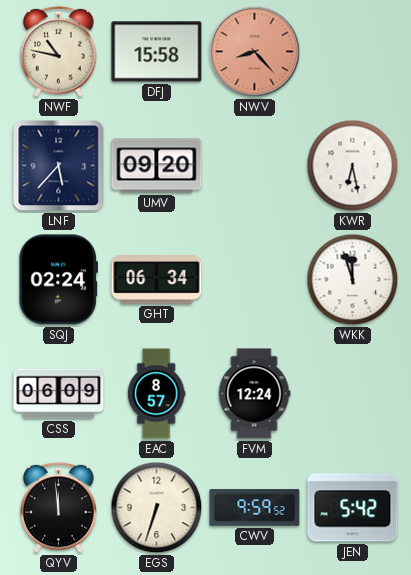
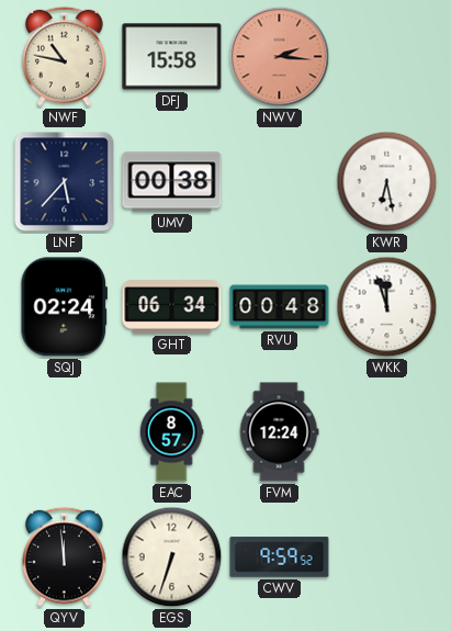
NWV: 8:23 -> 2:16 (280, 57)
UMV: 09:20 -> 00:38 (172, 182)
RVU: none -> 00:48 (280, 307)
CSS: 06:09 -> none (59, 394)
JEN: 5:42 -> none (353, 508)
